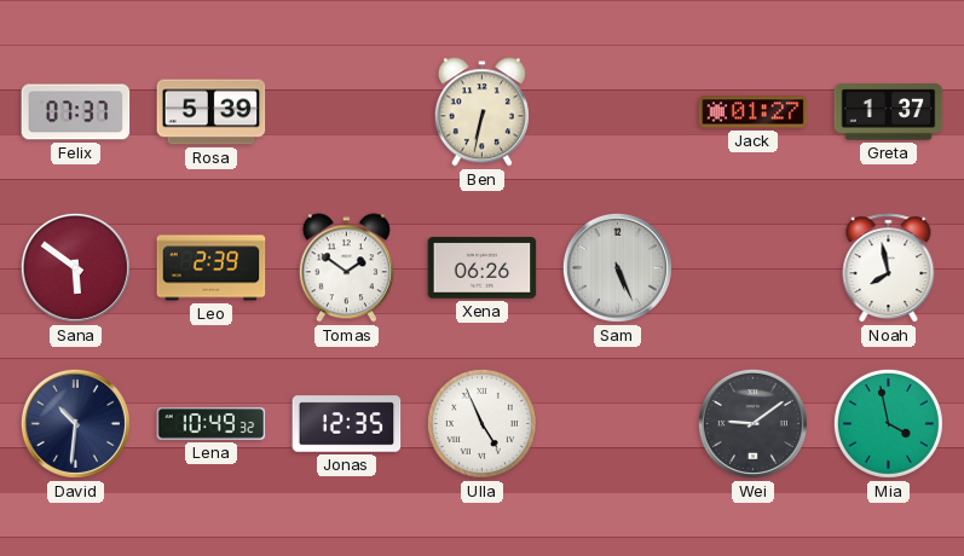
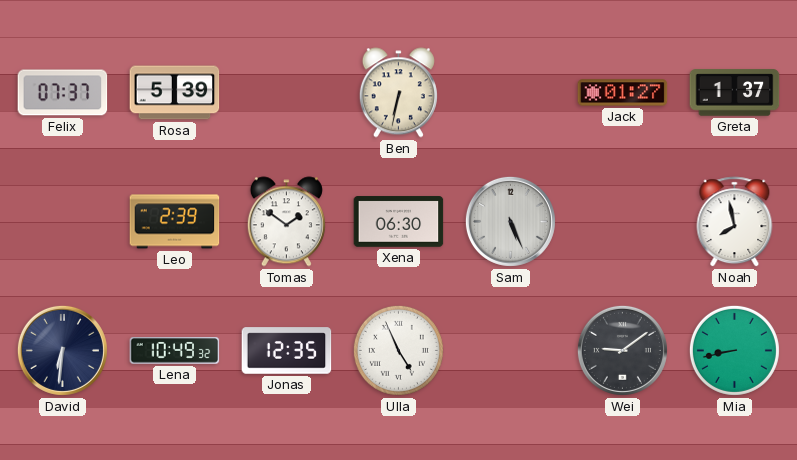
Sana: 5:51 -> none (75, 267)
Xena: 06:26 -> 06:30 (399, 222)
David: 10:31 -> 6:31 (62, 350)
Mia: 3:58 -> 8:43 (734, 350)
